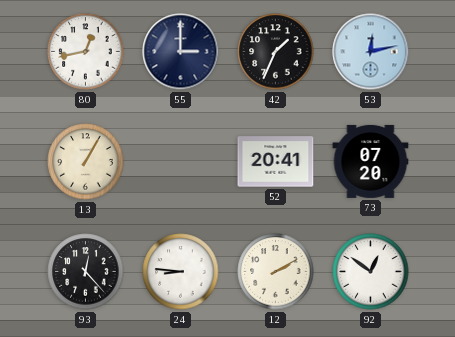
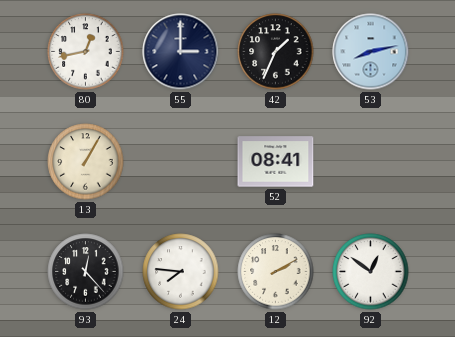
53: 12:13 -> 8:13 (371, 52)
52: 20:41 -> 08:41 (276, 162)
73: 07:20 -> none (371, 161)
24: 8:46 -> 7:46 (181, 272)
